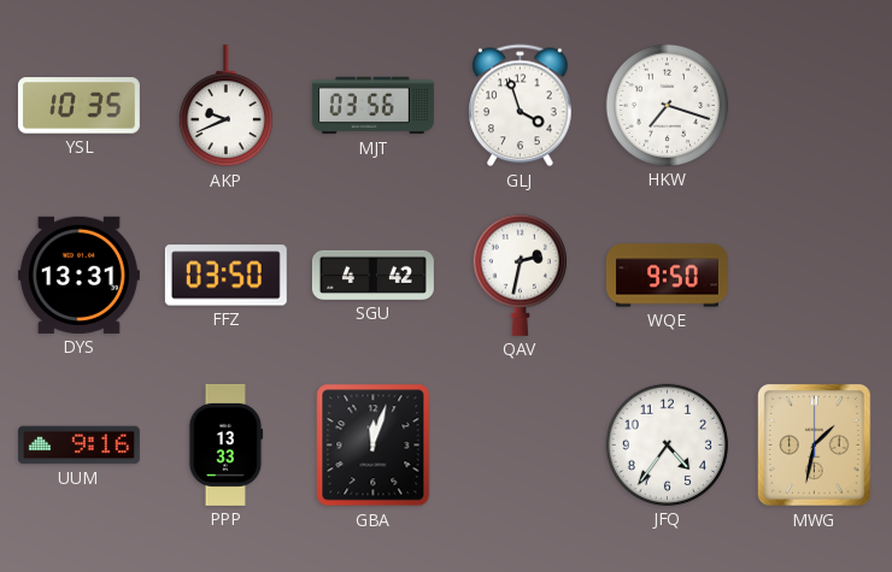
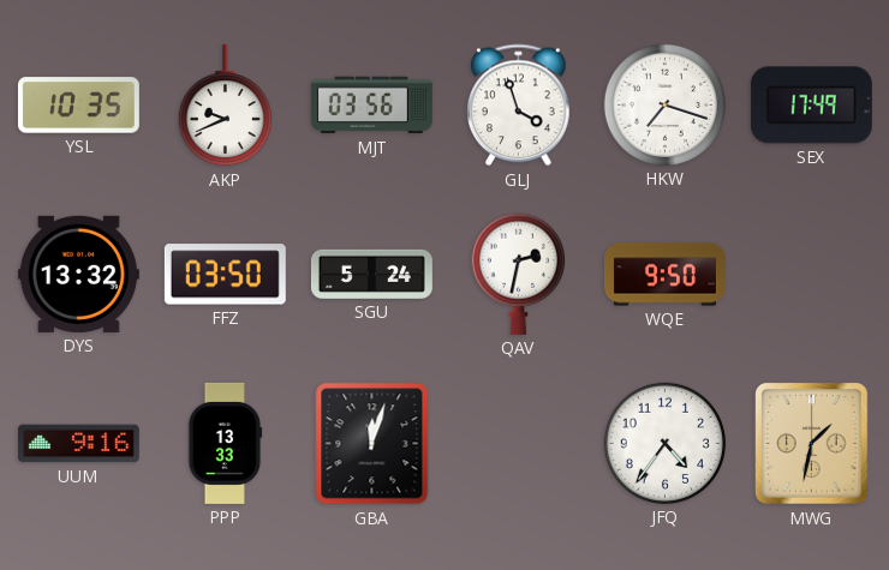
SEX: none -> 17:49 (811, 106)
DYS: 13:31 -> 13:32 (78, 274)
SGU: 4:42 -> 5:24 (371, 274)
